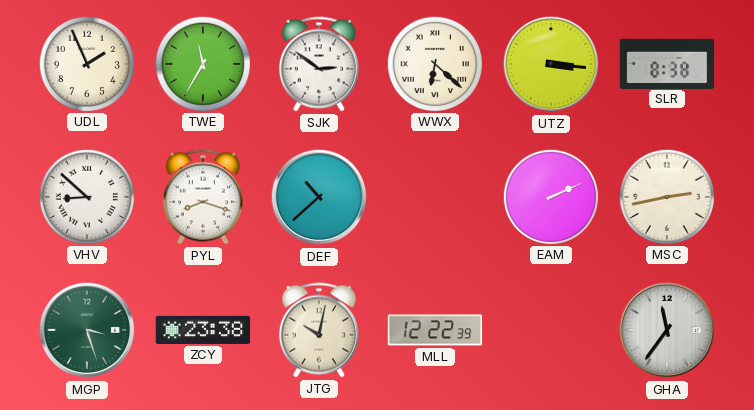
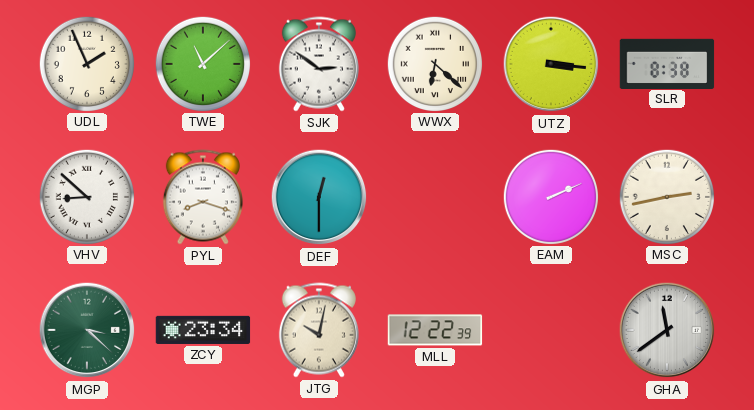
TWE: 11:35 -> 11:08 (202, 63)
DEF: 10:38 -> 12:30 (319, 197)
MGP: 3:27 -> 3:22 (87, 330)
ZCY: 23:38 -> 23:34 (203, 330)
GHA: 11:36 -> 11:39 (667, 330)
